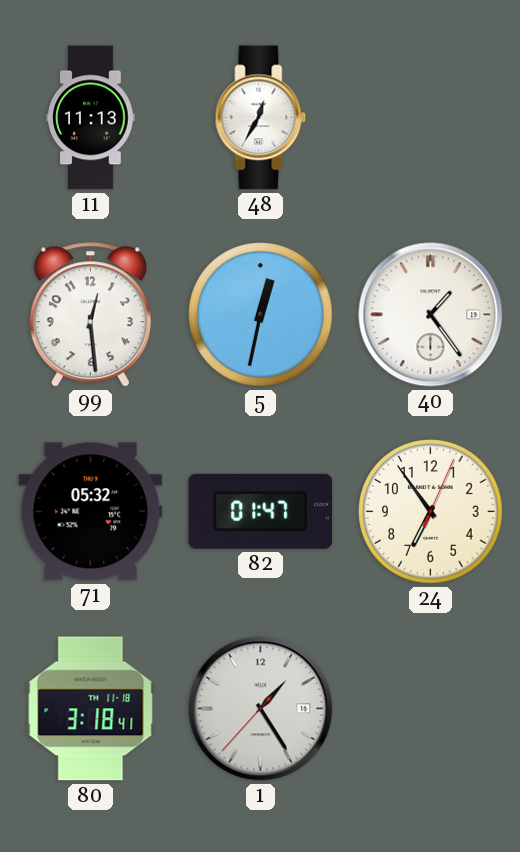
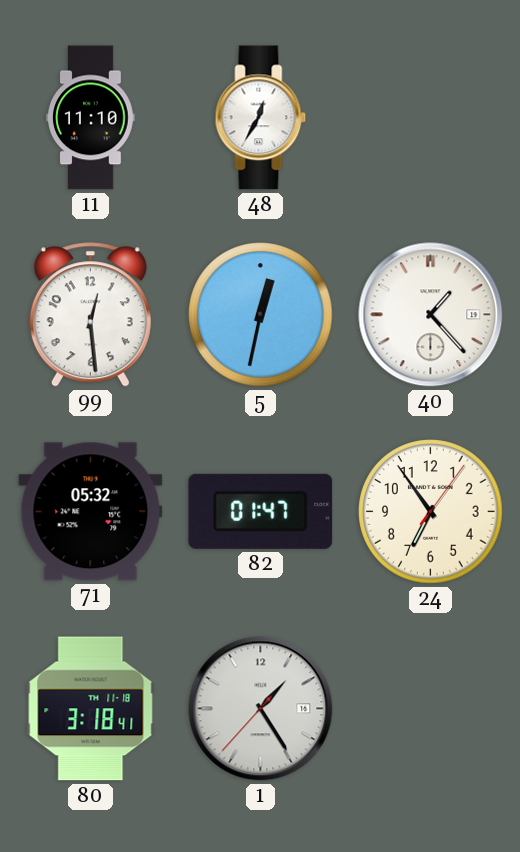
11: 11:13 -> 11:10 (91, 118)
40: 1:24 -> 1:23 (431, 315)
24: 6:54:04 -> 6:54:06 (431, 512)
